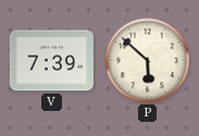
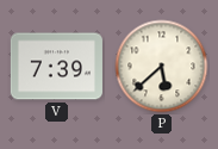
P: 5:52 -> 5:38 (162, 67)
